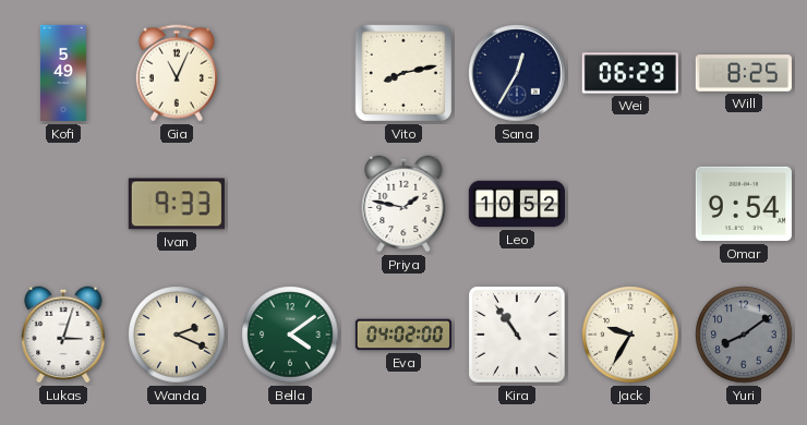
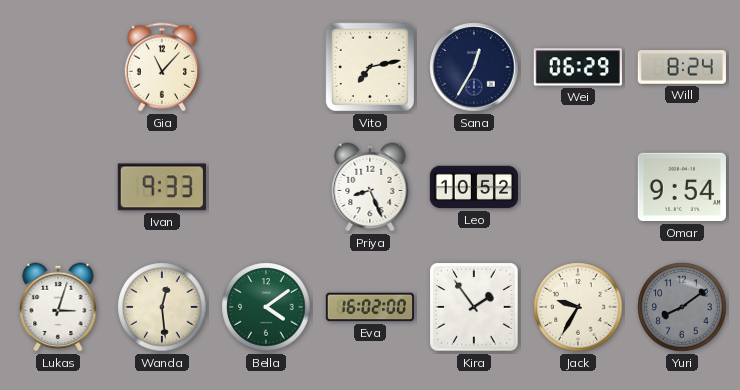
Kofi: 5:49 -> none (63, 73)
Gia: 11:04 -> 11:07 (161, 67)
Vito: 8:13 -> 7:13 (370, 67)
Will: 8:25 -> 8:24 (682, 67)
Priya: 1:47 -> 8:26 (370, 187)
Wanda: 2:19 -> 12:29 (162, 307)
Eva: 04:02 -> 16:02 (369, 307)
Kira: 10:54 -> 1:54 (474, 307)
